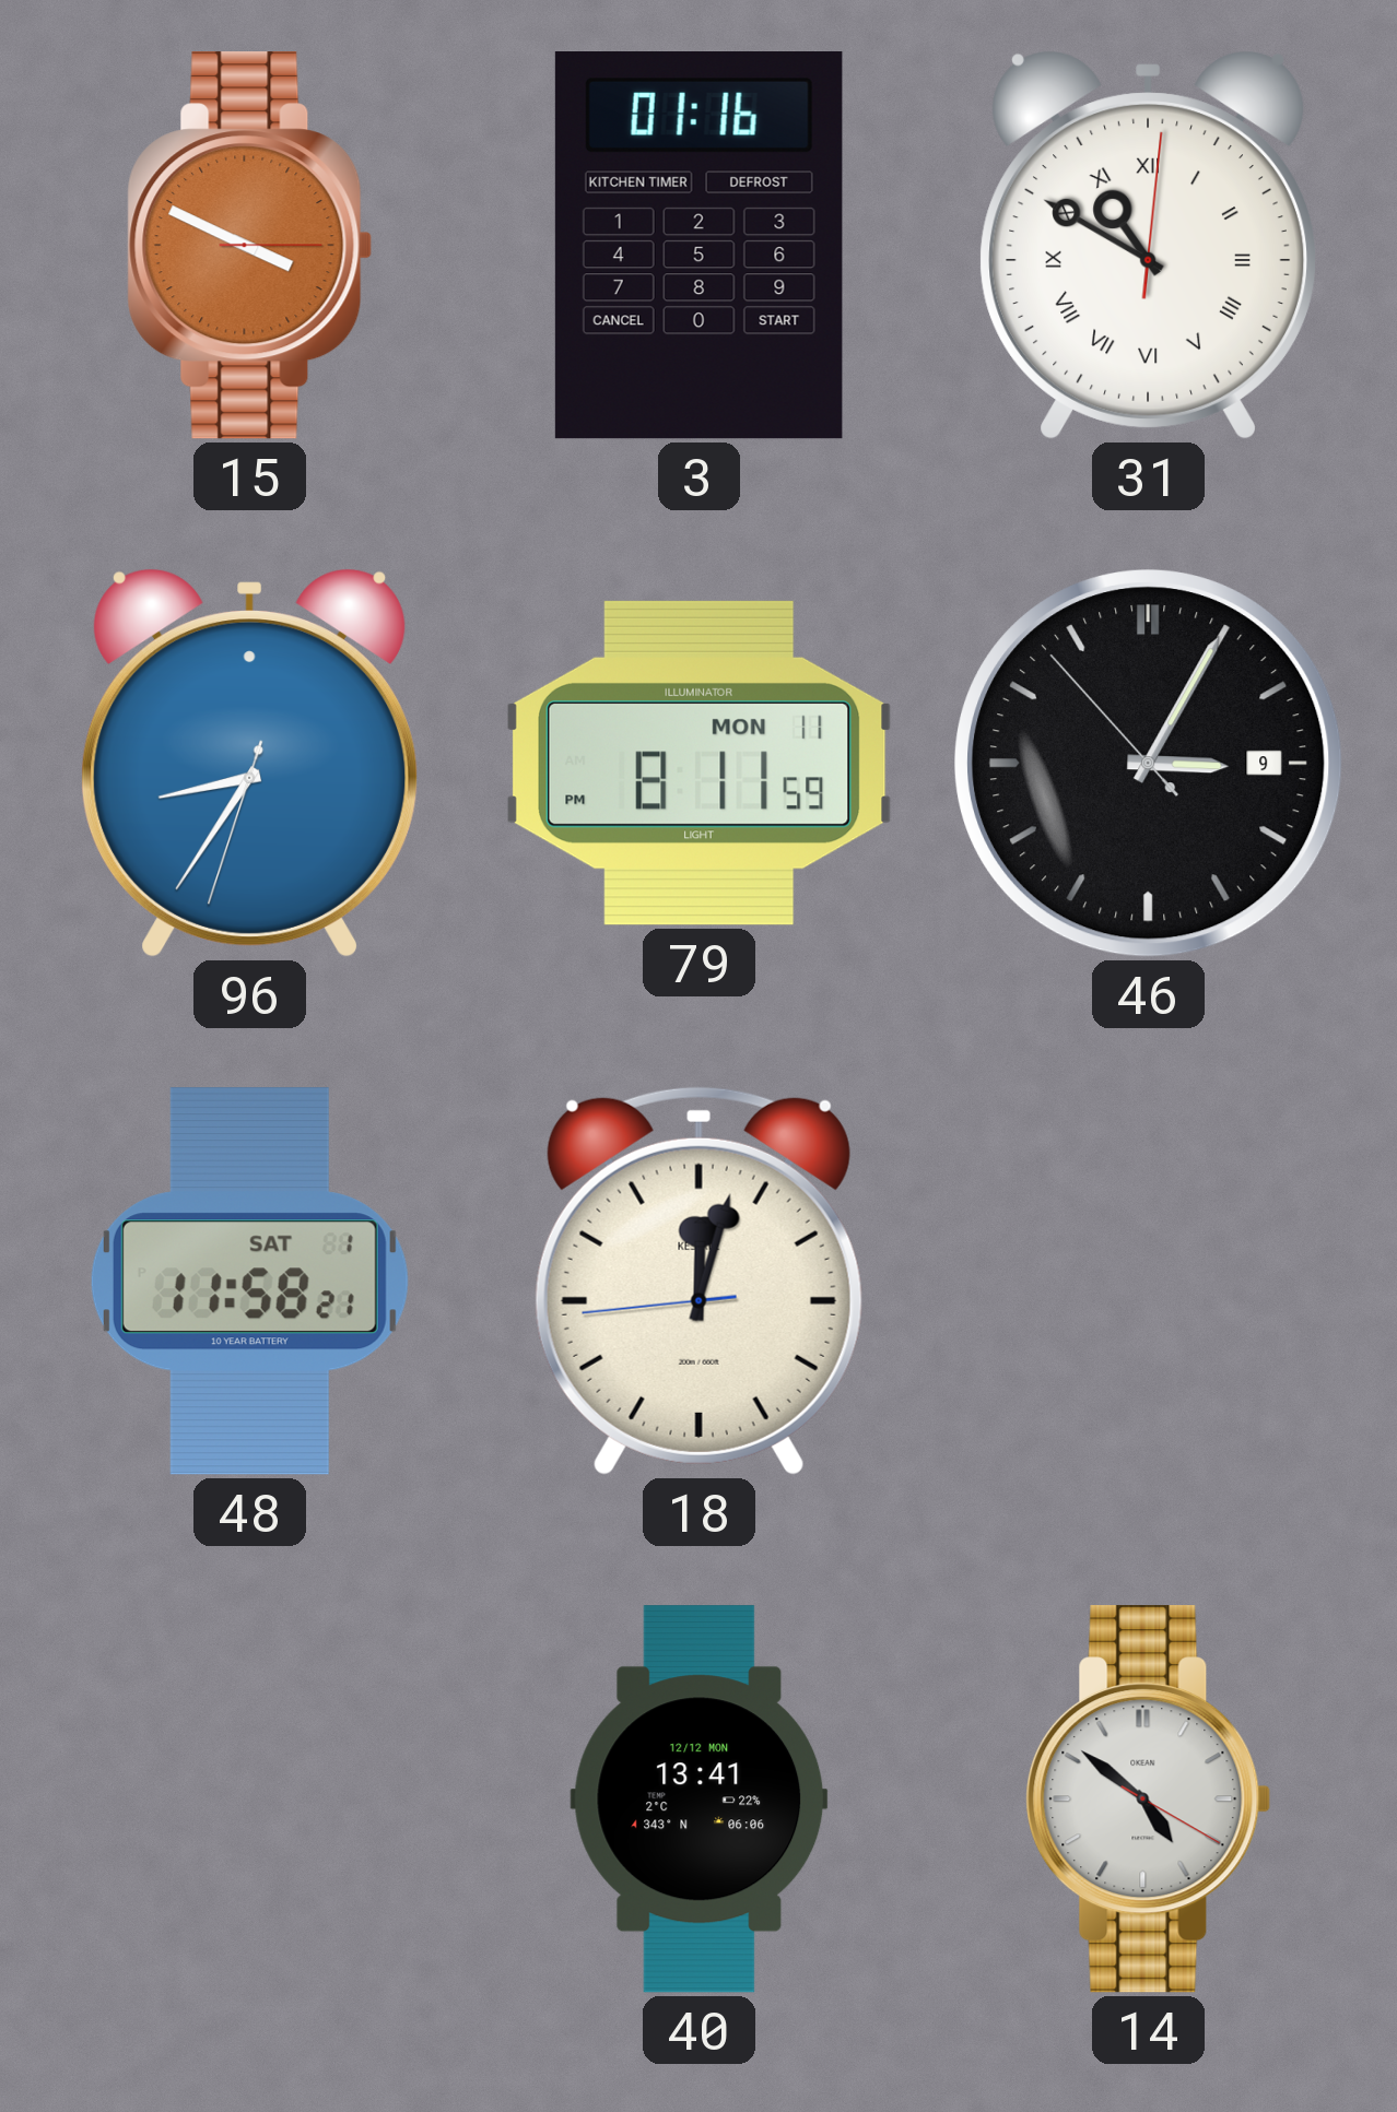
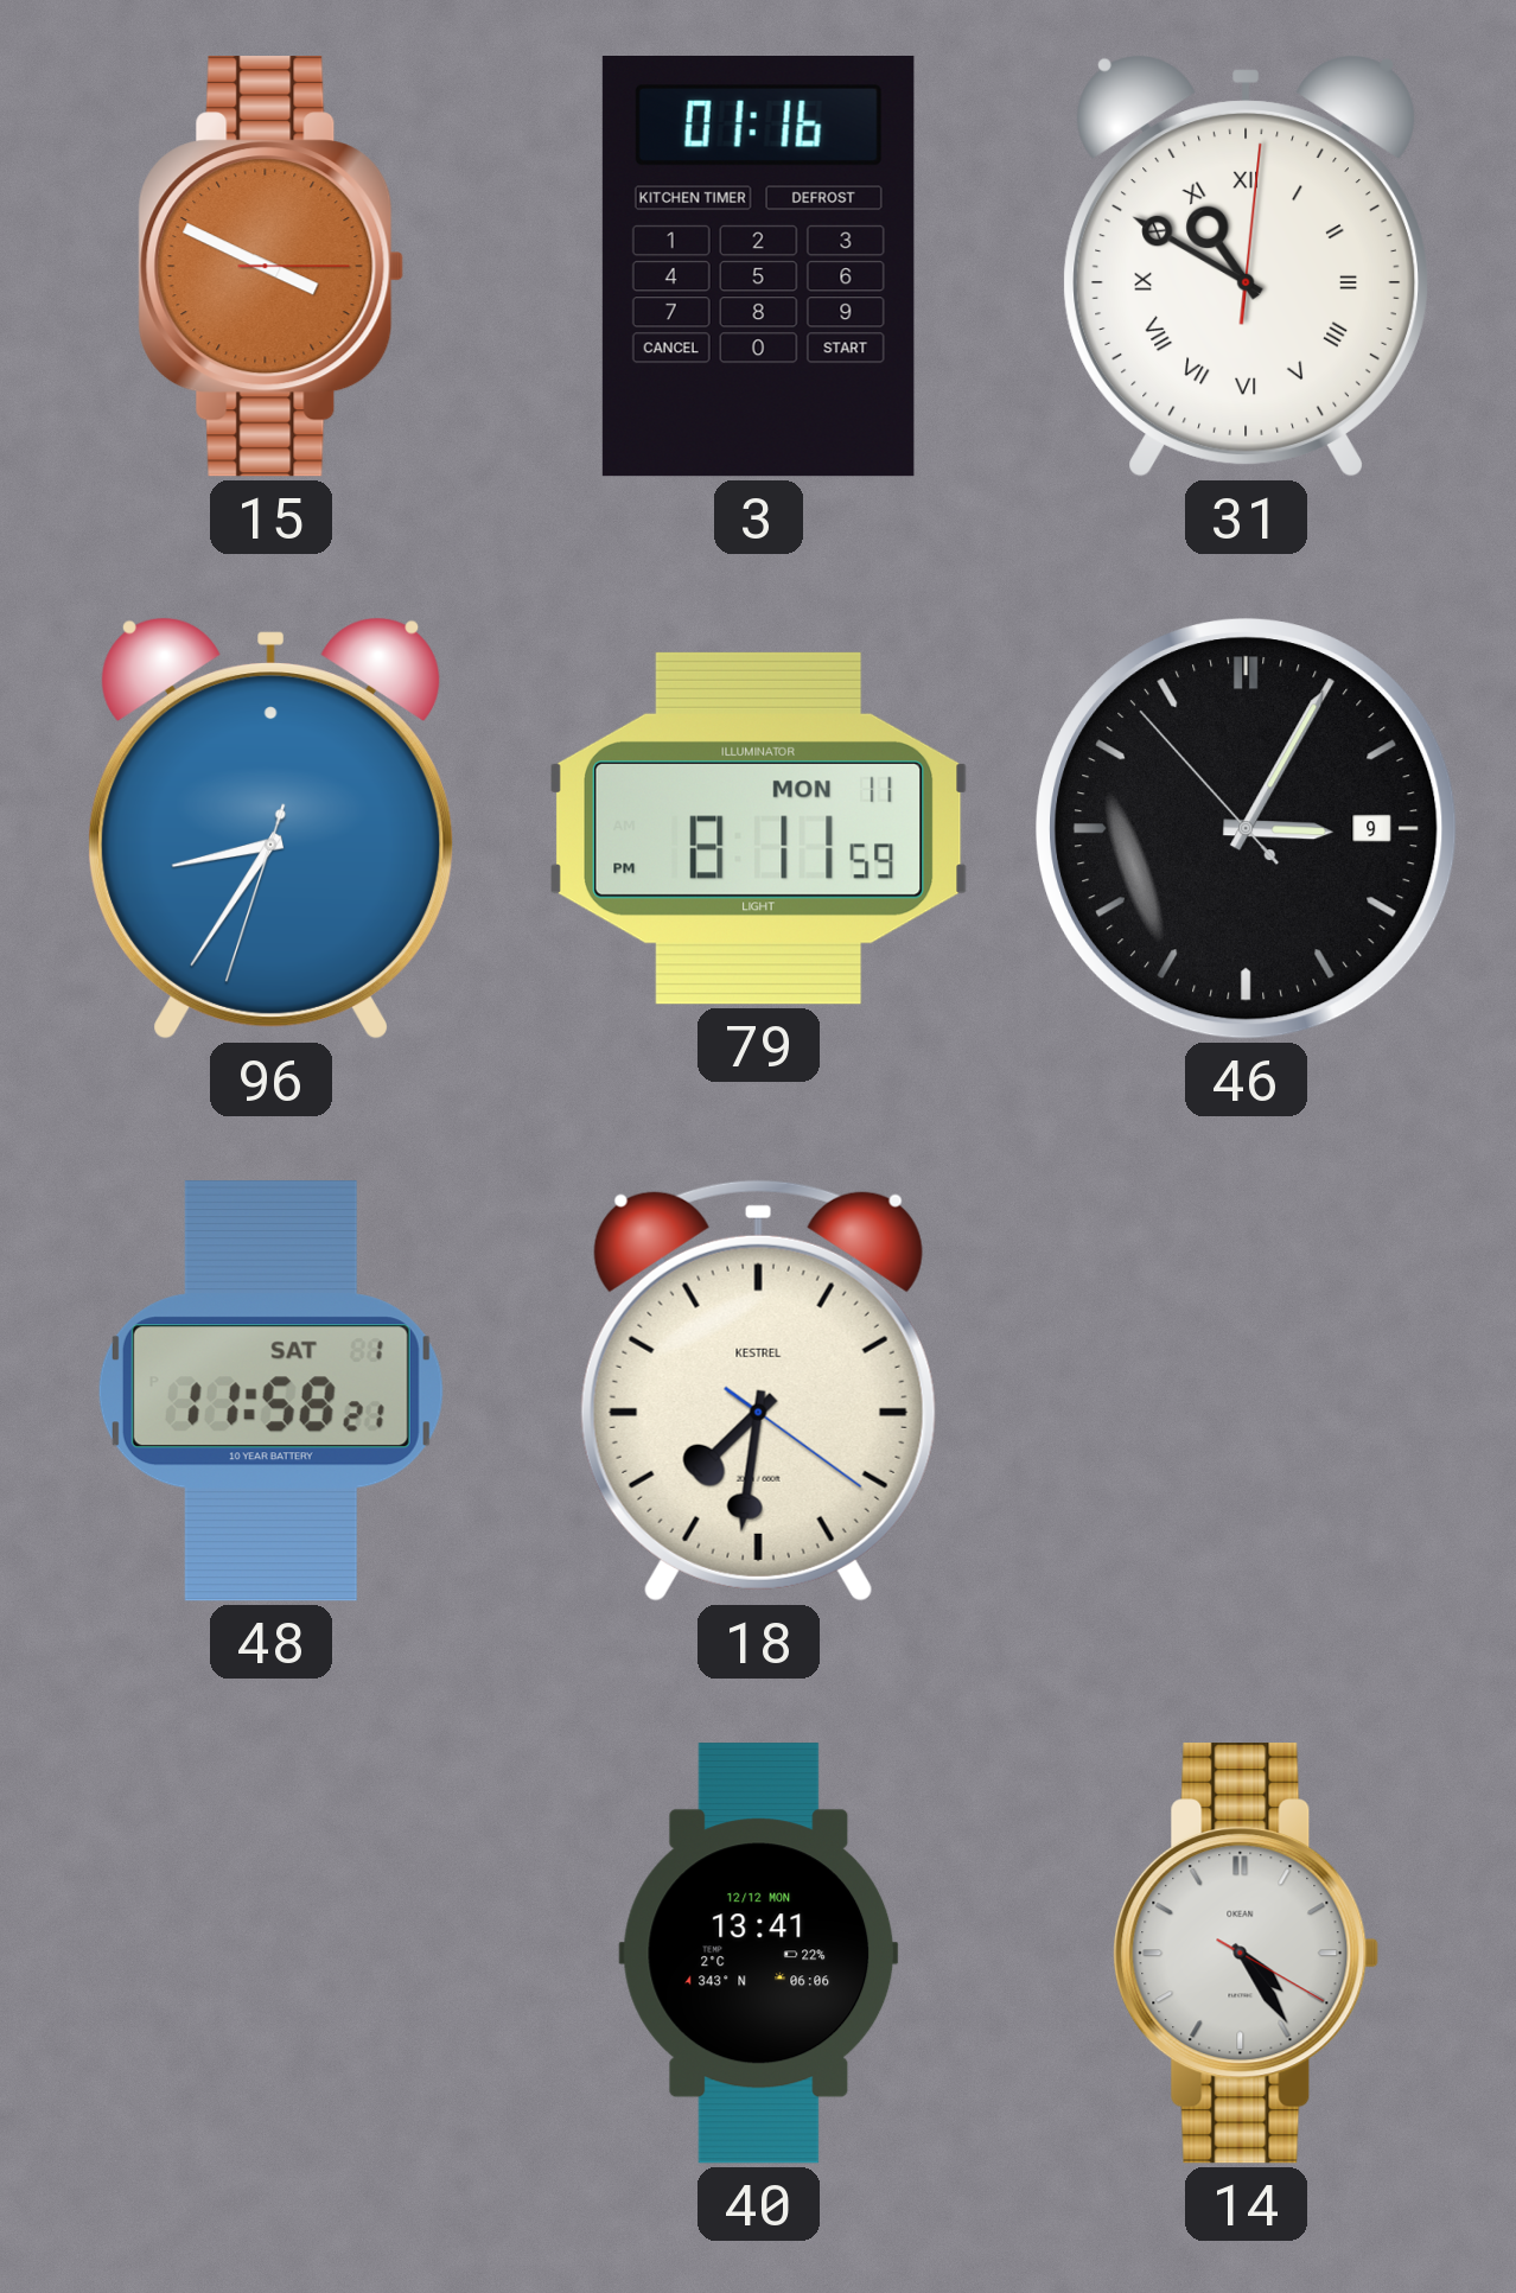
18: 12:02 -> 7:31 (758, 1390)
14: 4:51 -> 4:24 (1247, 1954)
